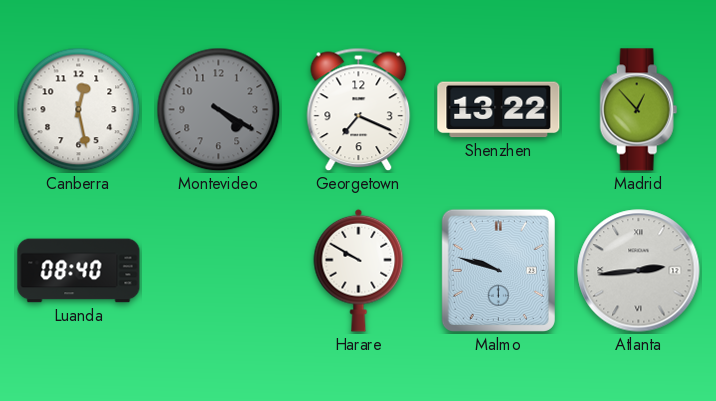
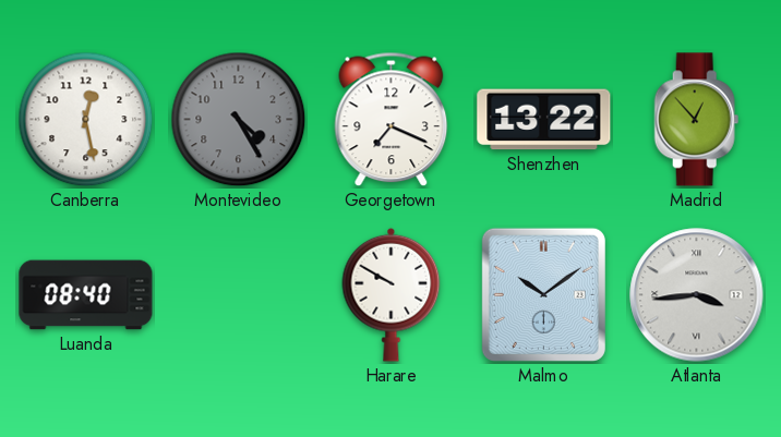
Montevideo: 4:20 -> 4:25 (239, 120)
Malmo: 9:48 -> 10:09 (543, 294)
Atlanta: 2:44 -> 3:44 (697, 295)
